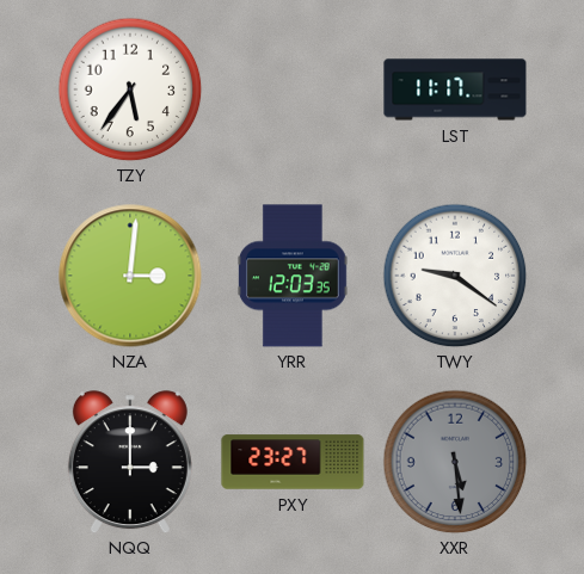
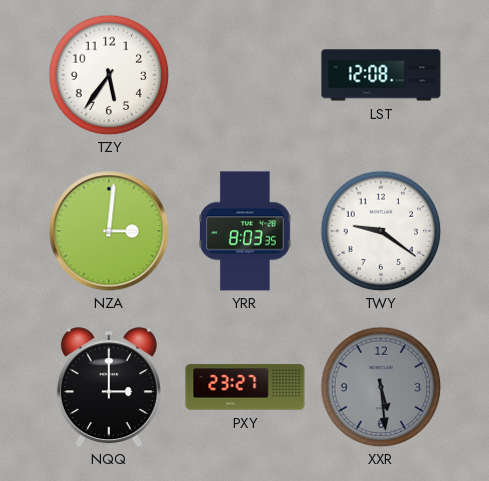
LST: 11:17 -> 12:08 (381, 75)
YRR: 12:03 -> 8:03 (246, 231)
